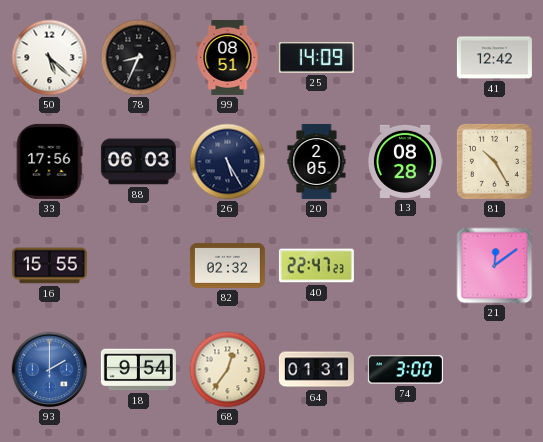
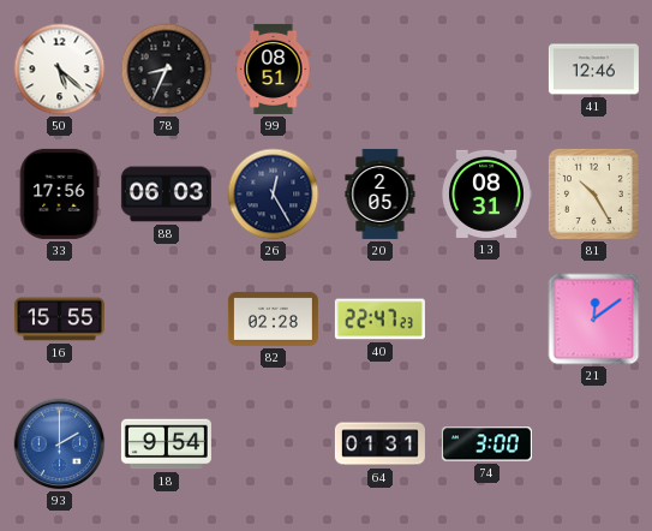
25: 14:09 -> none (316, 58)
41: 12:42 -> 12:46 (593, 70)
26: 5:25 -> 12:25 (274, 195)
13: 08:28 -> 08:31 (486, 193)
82: 02:32 -> 02:28 (273, 318)
68: 12:36 -> none (228, 370)
